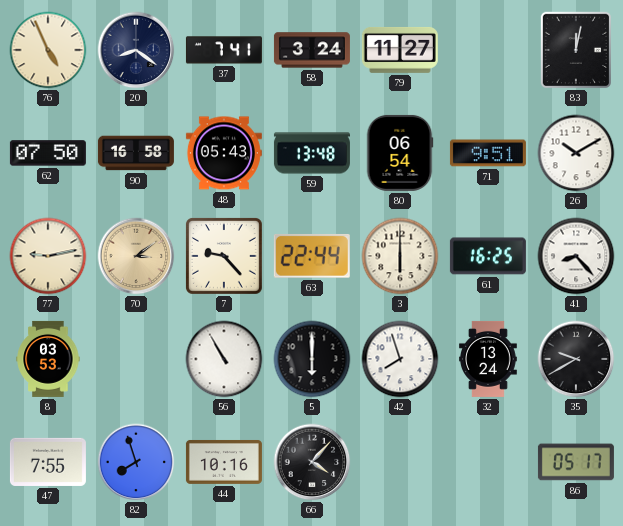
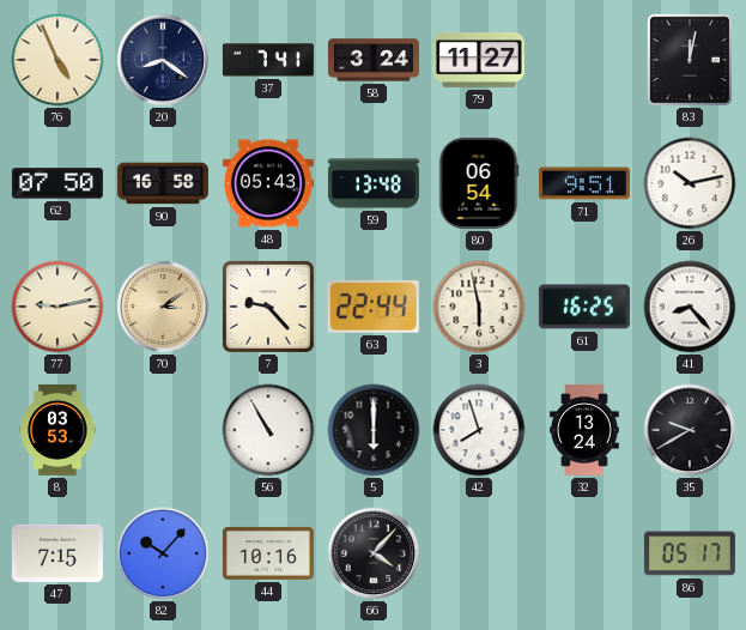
26: 10:10 -> 10:13 (690, 183)
3: 6:00 -> 5:58 (479, 307)
47: 7:55 -> 7:15 (57, 553)
82: 7:57 -> 10:07 (163, 553)
